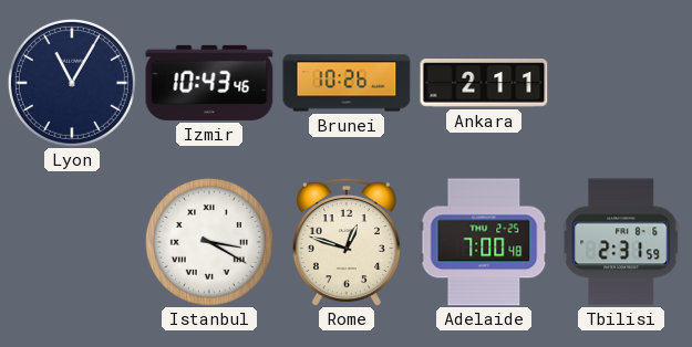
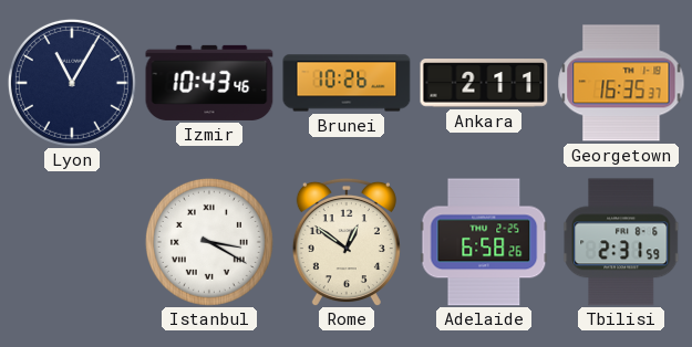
Georgetown: none -> 16:35 (621, 83)
Rome: 12:48 -> 12:51 (347, 242)
Adelaide: 7:00 -> 6:58 (484, 242)
